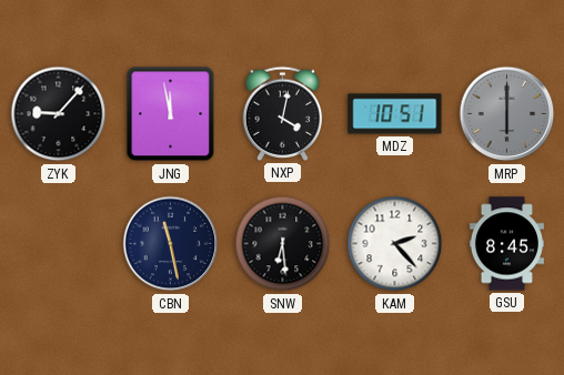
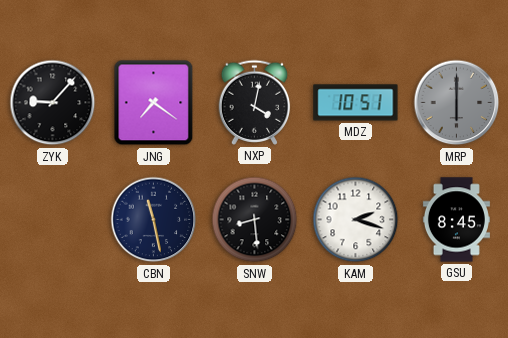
JNG: 11:58 -> 7:21 (154, 103)
SNW: 6:29 -> 8:29 (255, 220)
KAM: 2:23 -> 2:18 (356, 220)
